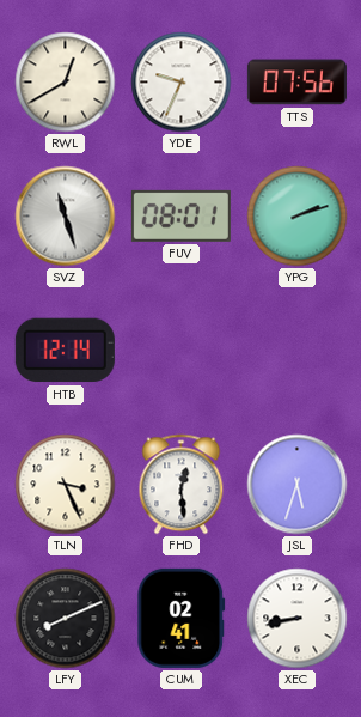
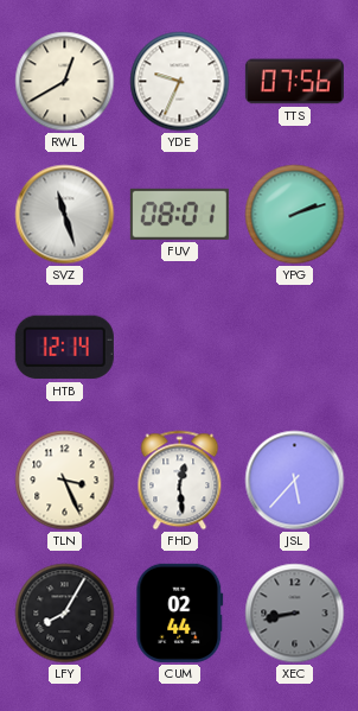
JSL: 5:33 -> 5:37 (295, 481)
LFY: 8:11 -> 8:05 (65, 614)
CUM: 02:41 -> 02:44 (180, 612)
XEC dial: white -> grey (295, 614)
